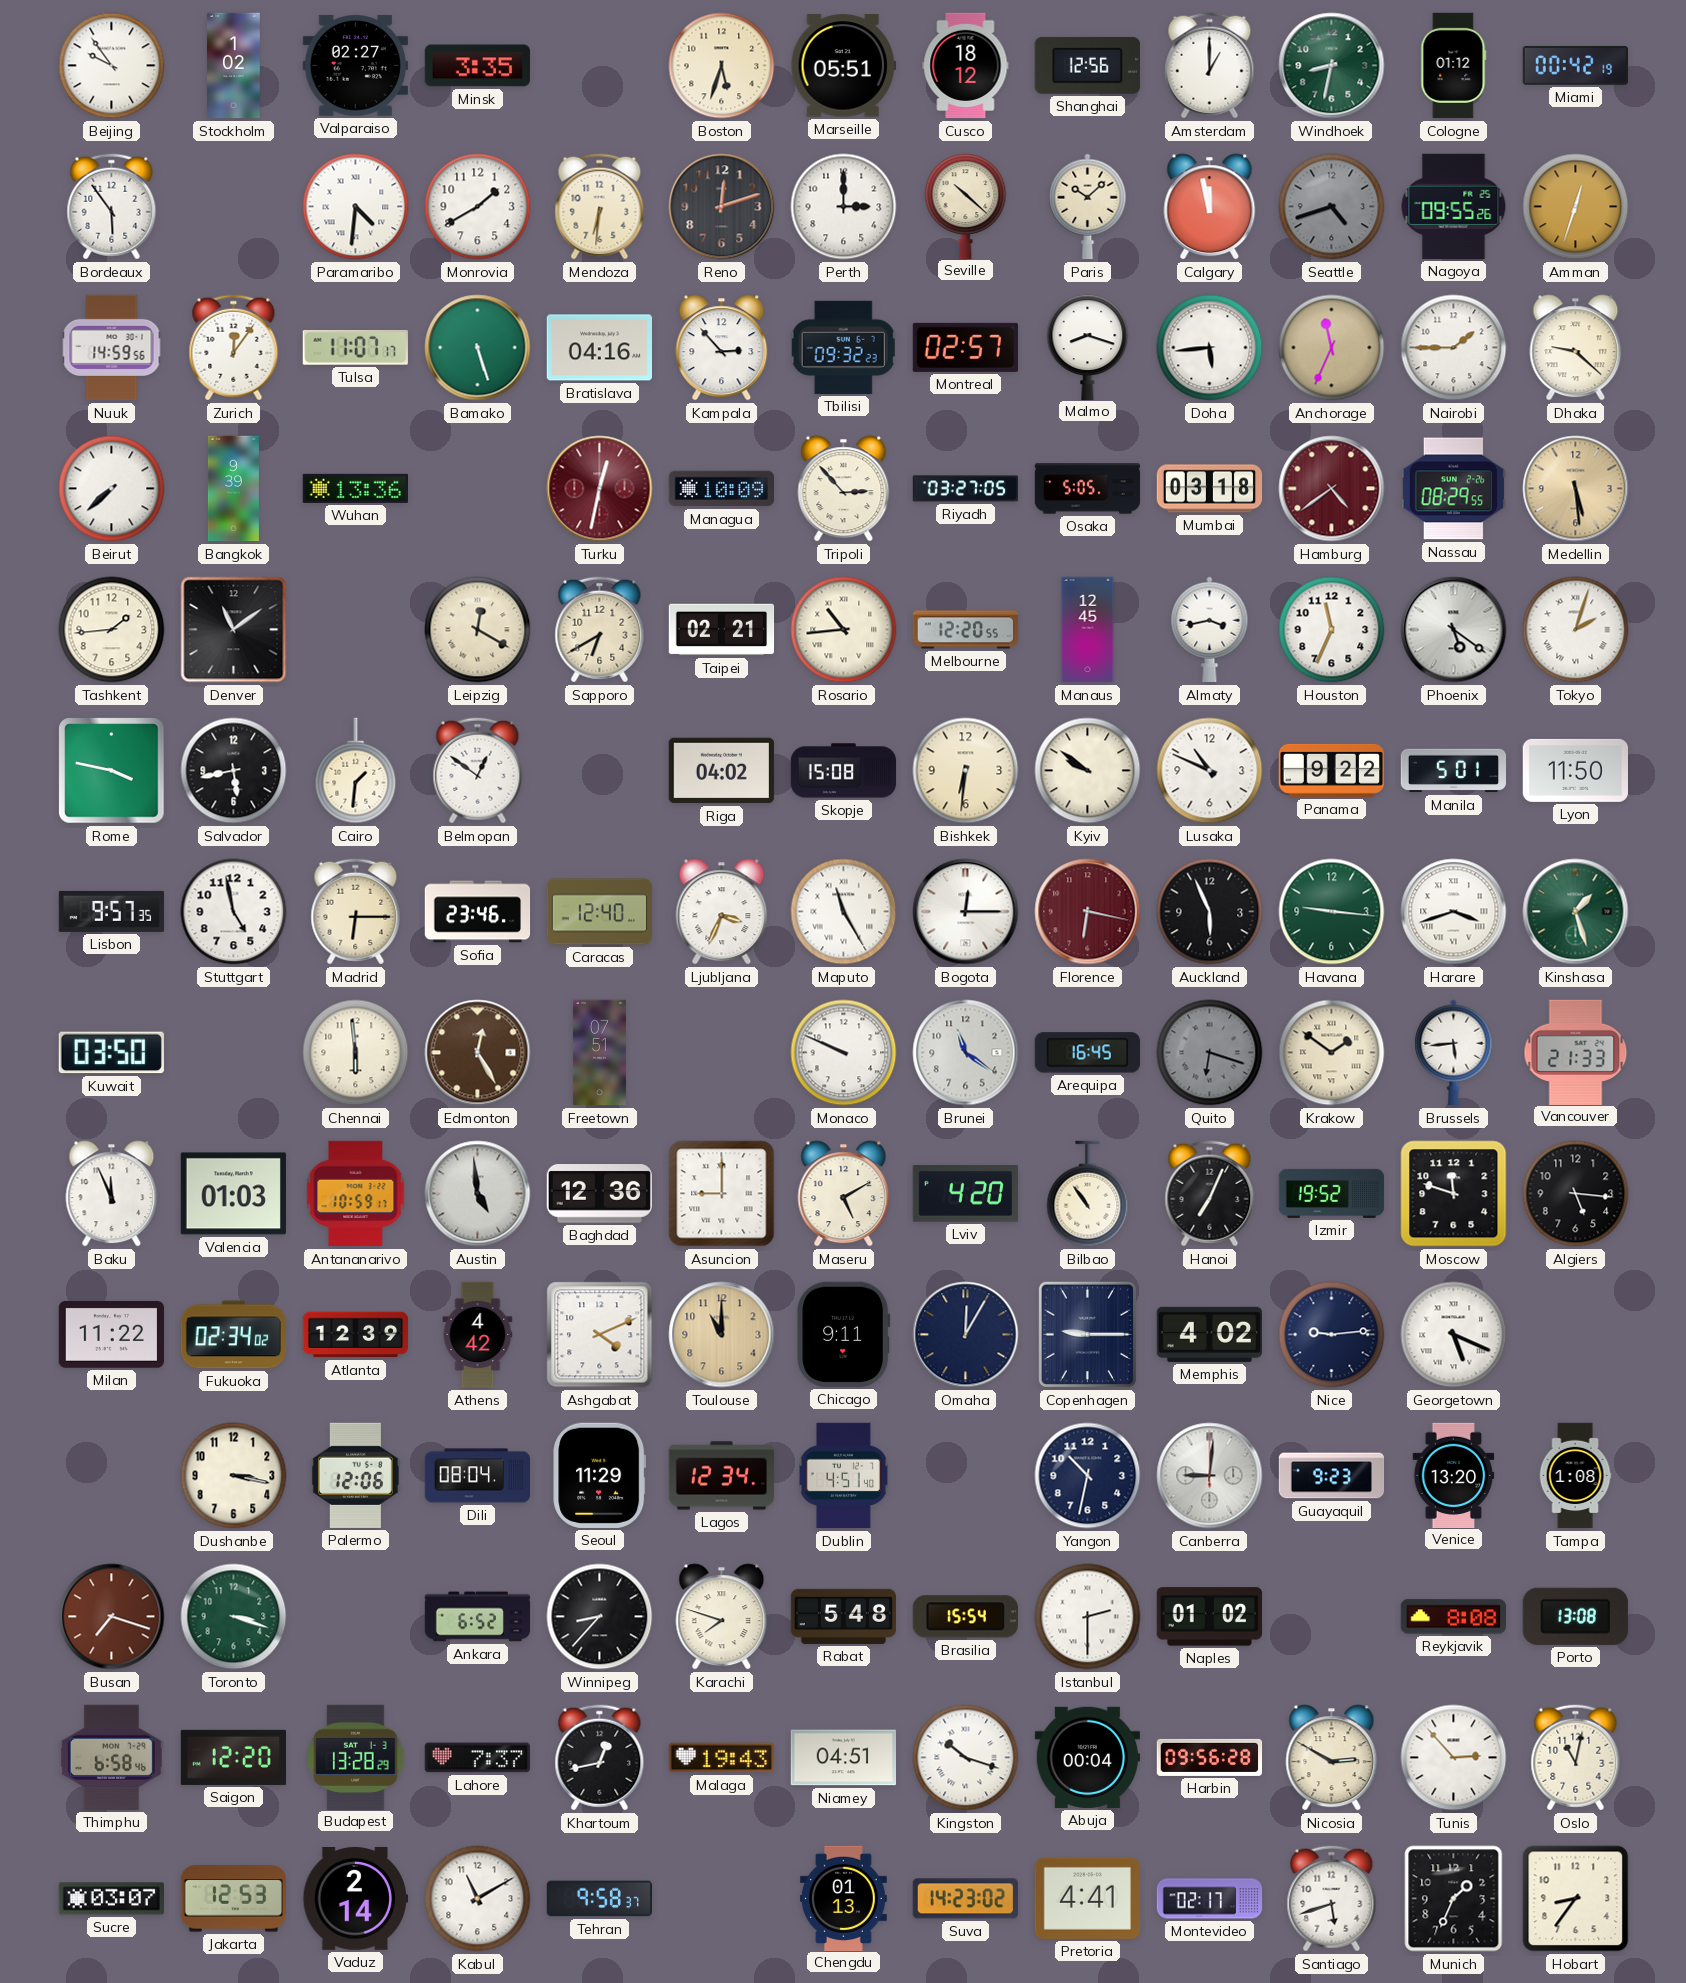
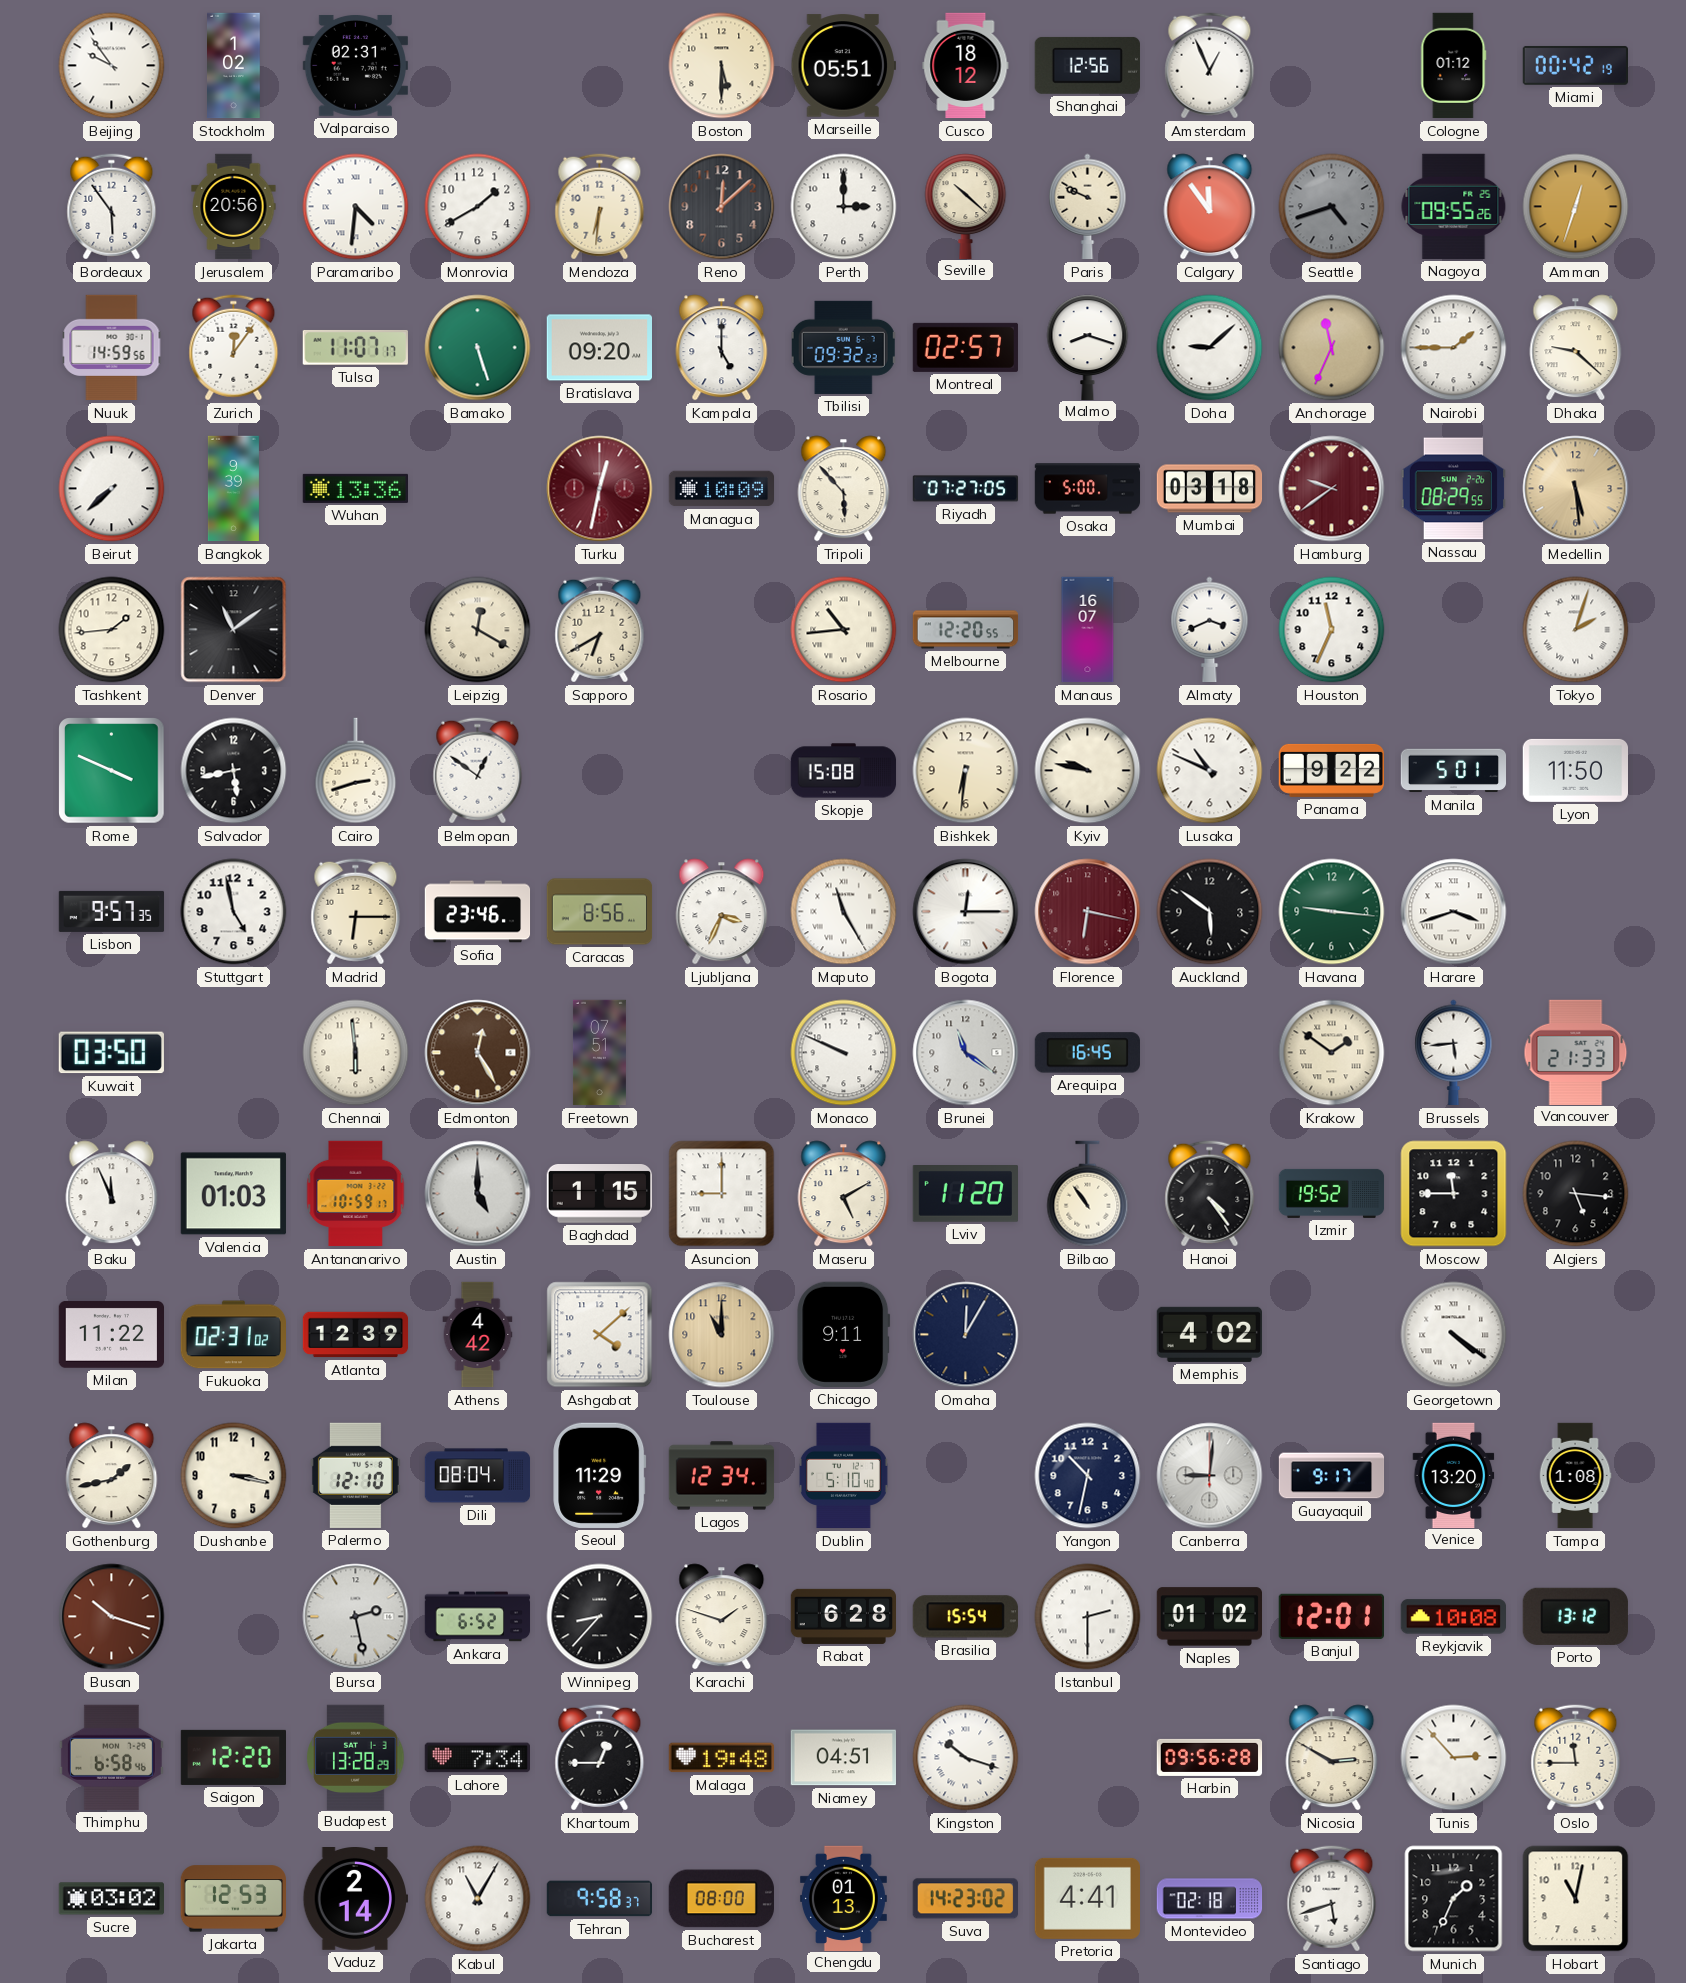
Valparaiso: 02:27 -> 02:31 (355, 65)
Minsk: 3:35 -> none (477, 66)
Boston: 5:33 -> 5:30 (722, 66)
Amsterdam: 1:00 -> 12:56 (1210, 66)
Windhoek: 8:32 -> none (1332, 66)
Jerusalem: none -> 20:56 (234, 207)
Reno: 12:12 -> 12:08 (722, 207)
Paris: 10:08 -> 9:49 (1088, 207)
Calgary: 11:58 -> 11:54 (1210, 207)
Bratislava: 04:16 -> 09:20 (599, 348)
Kampala: 2:53 -> 5:00 (722, 348)
Doha: 5:44 -> 9:08 (1210, 348)
Tripoli: 2:53 -> 5:53 (844, 489)
Riyadh: 03:27 -> 07:27 (966, 489)
Osaka: 5:05 -> 5:00 (1088, 489)
Hamburg: 4:39 -> 9:39 (1332, 489)
Taipei: 02:21 -> none (722, 630)
Manaus: 12:45 -> 16:07 (1088, 630)
Almaty: 3:43 -> 3:41 (1210, 630)
Phoenix: 5:21 -> none (1454, 630)
Rome: 3:47 -> 3:49 (112, 771)
Cairo: 1:31 -> 2:42 (356, 771)
Riga: 04:02 -> none (721, 771)
Kyiv: 9:51 -> 9:47 (1088, 771)
Caracas: 12:40 -> 8:56 (600, 912)
Auckland: 5:56 -> 5:51 (1210, 912)
Kinshasa: 1:27 -> none (1576, 912)
Quito: 6:18 -> none (1210, 1053)
Austin: 4:59 -> 5:00 (478, 1194)
Baghdad: 12:36 -> 1:15 (599, 1194)
Lviv: 4:20 -> 11:20 (965, 1194)
Hanoi: 7:04 -> 4:24 (1210, 1194)
Moscow: 11:48 -> 11:45 (1454, 1194)
Fukuoka: 02:34 -> 02:31 (233, 1335)
Ashgabat: 4:11 -> 4:08 (600, 1335)
Copenhagen: 9:15 -> none (1087, 1335)
Nice: 9:14 -> none (1332, 1335)
Georgetown: 5:19 -> 4:21 (1454, 1335)
Gothenburg: none -> 1:43 (112, 1476)
Palermo: 12:06 -> 12:10 (355, 1475)
Dublin: 4:51 -> 5:10 (843, 1476)
Guayaquil: 9:23 -> 9:17 (1332, 1476)
Busan: 7:18 -> 10:18 (112, 1617)
Toronto: 3:18 -> none (234, 1617)
Bursa: none -> 2:28 (356, 1617)
Karachi: 7:48 -> 1:48 (722, 1617)
Rabat: 5:48 -> 6:28 (843, 1616)
Banjul: none -> 12:01 (1331, 1616)
Reykjavik: 8:08 -> 10:08 (1453, 1617)
Porto: 13:08 -> 13:12 (1575, 1616)
Lahore: 7:37 -> 7:34 (477, 1758)
Khartoum: 12:43 -> 12:45 (600, 1758)
Malaga: 19:43 -> 19:48 (721, 1758)
Abuja: 00:04 -> none (1087, 1757)
Oslo: 11:02 -> 11:45 (1576, 1758)
Sucre: 03:07 -> 03:02 (111, 1899)
Kabul: 11:10 -> 11:05 (478, 1899)
Bucharest: none -> 08:00 (721, 1899)
Montevideo: 02:17 -> 02:18 (1210, 1899)
Hobart: 8:36 -> 11:02 (1576, 1899)
